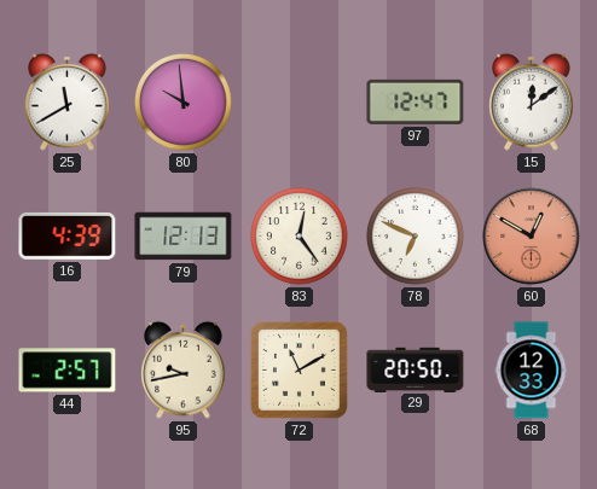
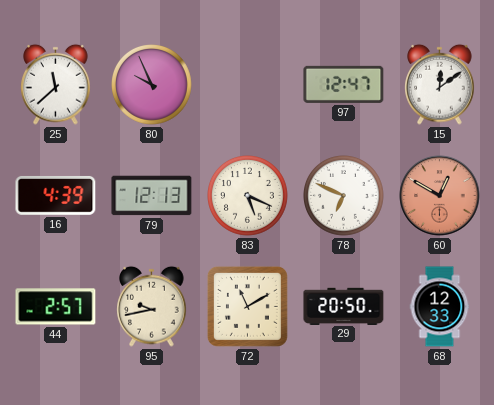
25: 11:40 -> 11:38 (56, 84)
80: 9:59 -> 9:56 (152, 85)
83: 12:24 -> 5:19 (248, 196)
